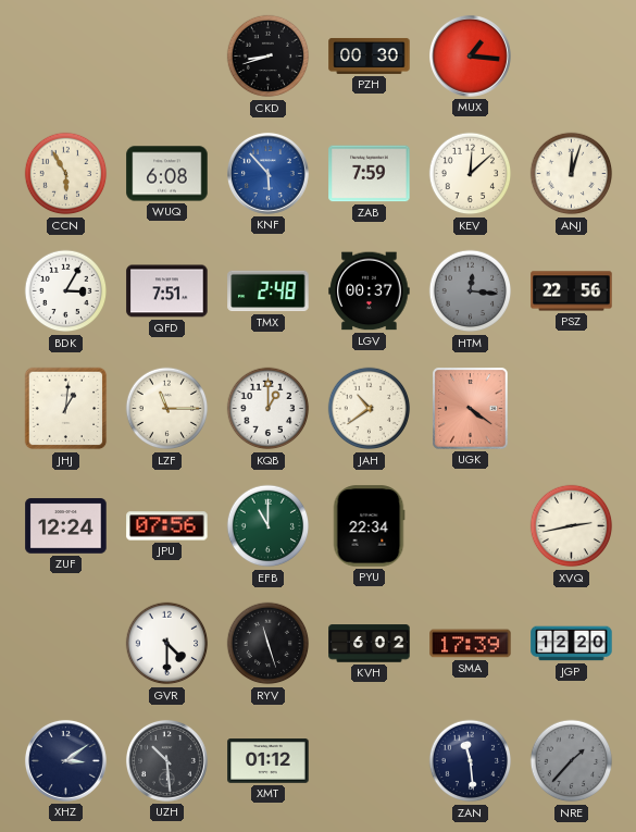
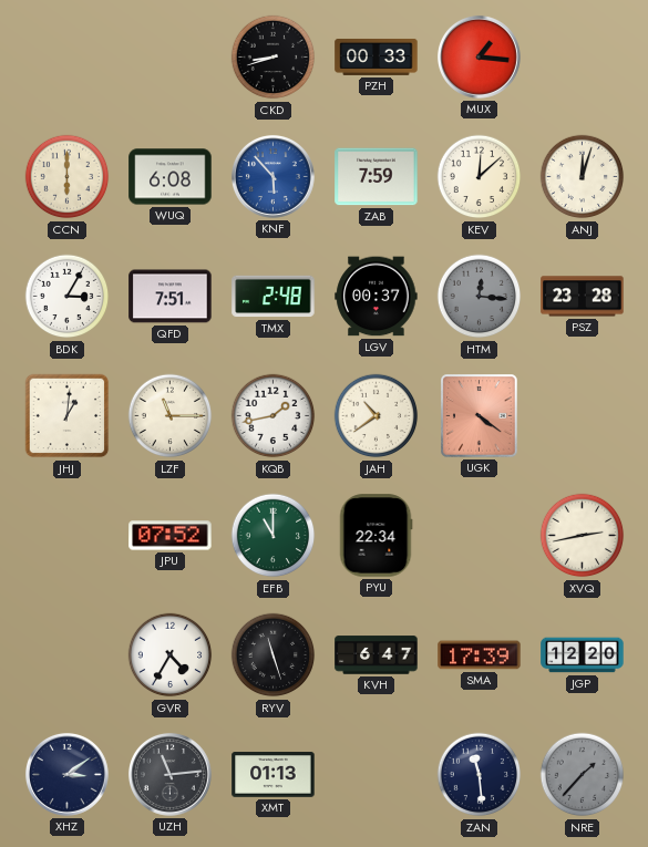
PZH: 00:30 -> 00:33 (377, 56)
CCN: 5:55 -> 6:00 (68, 177)
PSZ: 22:56 -> 23:28 (583, 297)
KQB: 1:00 -> 1:43 (274, 416)
ZUF: 12:24 -> none (66, 526)
JPU: 07:56 -> 07:52 (171, 536)
GVR: 4:30 -> 4:35 (171, 655)
KVH: 6:02 -> 6:47 (377, 655)
UZH: 10:29 -> 11:14 (169, 774)
XMT: 01:12 -> 01:13 (274, 775)
